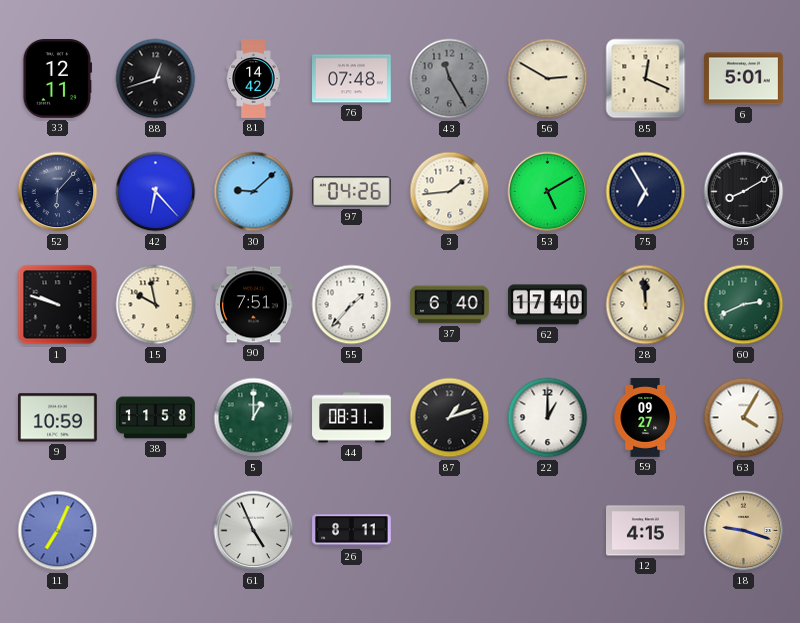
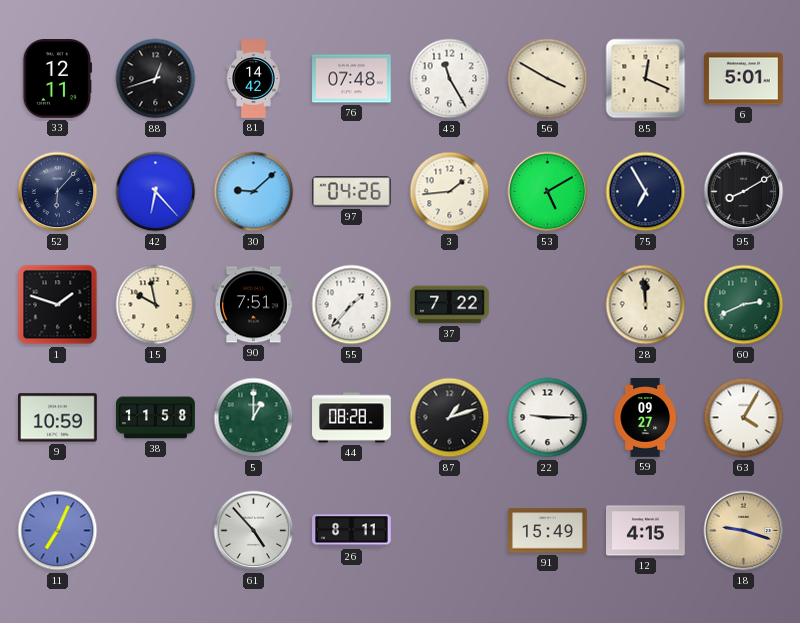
43 dial: grey -> white (450, 79)
56: 2:50 -> 3:50 (548, 79)
1: 9:48 -> 1:48 (58, 305)
37: 6:40 -> 7:22 (450, 305)
62: 17:40 -> none (548, 305)
44: 08:31 -> 08:28 (352, 418)
22: 1:00 -> 9:15 (548, 418)
61: 4:56 -> 4:53 (254, 531)
91: none -> 15:49 (548, 531)
